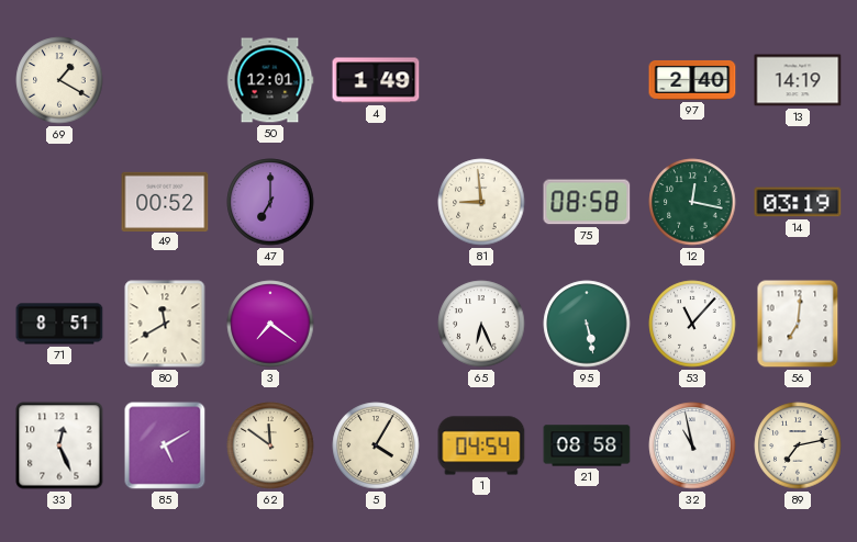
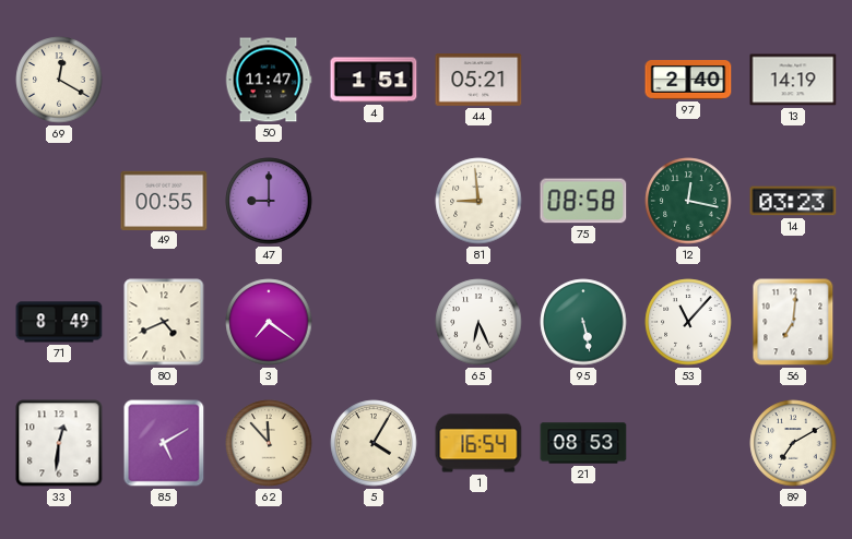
69: 1:20 -> 12:20 (59, 80)
50: 12:01 -> 11:47 (269, 80)
4: 1:49 -> 1:51 (374, 80)
44: none -> 05:21 (478, 81)
49: 00:52 -> 00:55 (164, 200)
47: 7:00 -> 9:00 (269, 201)
14: 03:19 -> 03:23 (793, 201)
71: 8:51 -> 8:49 (59, 322)
80: 11:40 -> 4:41 (164, 322)
33: 12:26 -> 12:31 (59, 443)
62: 11:51 -> 11:53 (269, 443)
1: 04:54 -> 16:54 (478, 443)
21: 08:58 -> 08:53 (583, 443)
32: 10:58 -> none (692, 445)
89: 7:13 -> 7:10 (793, 443)
